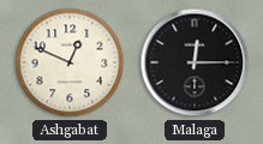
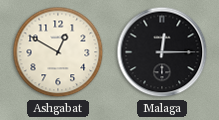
Ashgabat: 12:49 -> 12:50 (58, 52)
